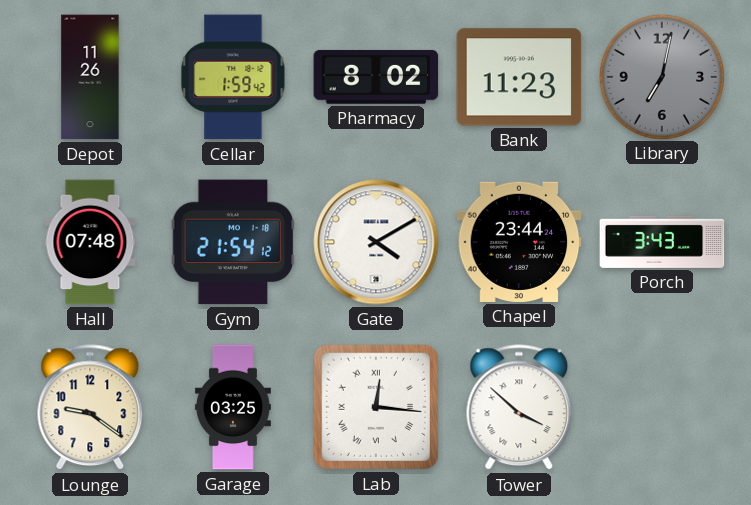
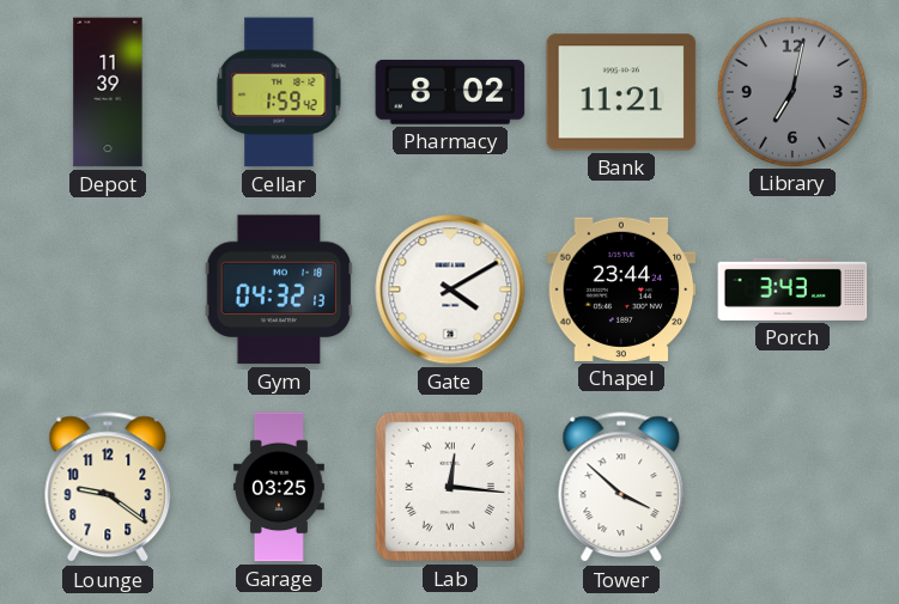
Depot: 11:26 -> 11:39 (108, 92)
Bank: 11:23 -> 11:21 (621, 92)
Hall: 07:48 -> none (90, 242)
Gym: 21:54 -> 04:32 (279, 289)
